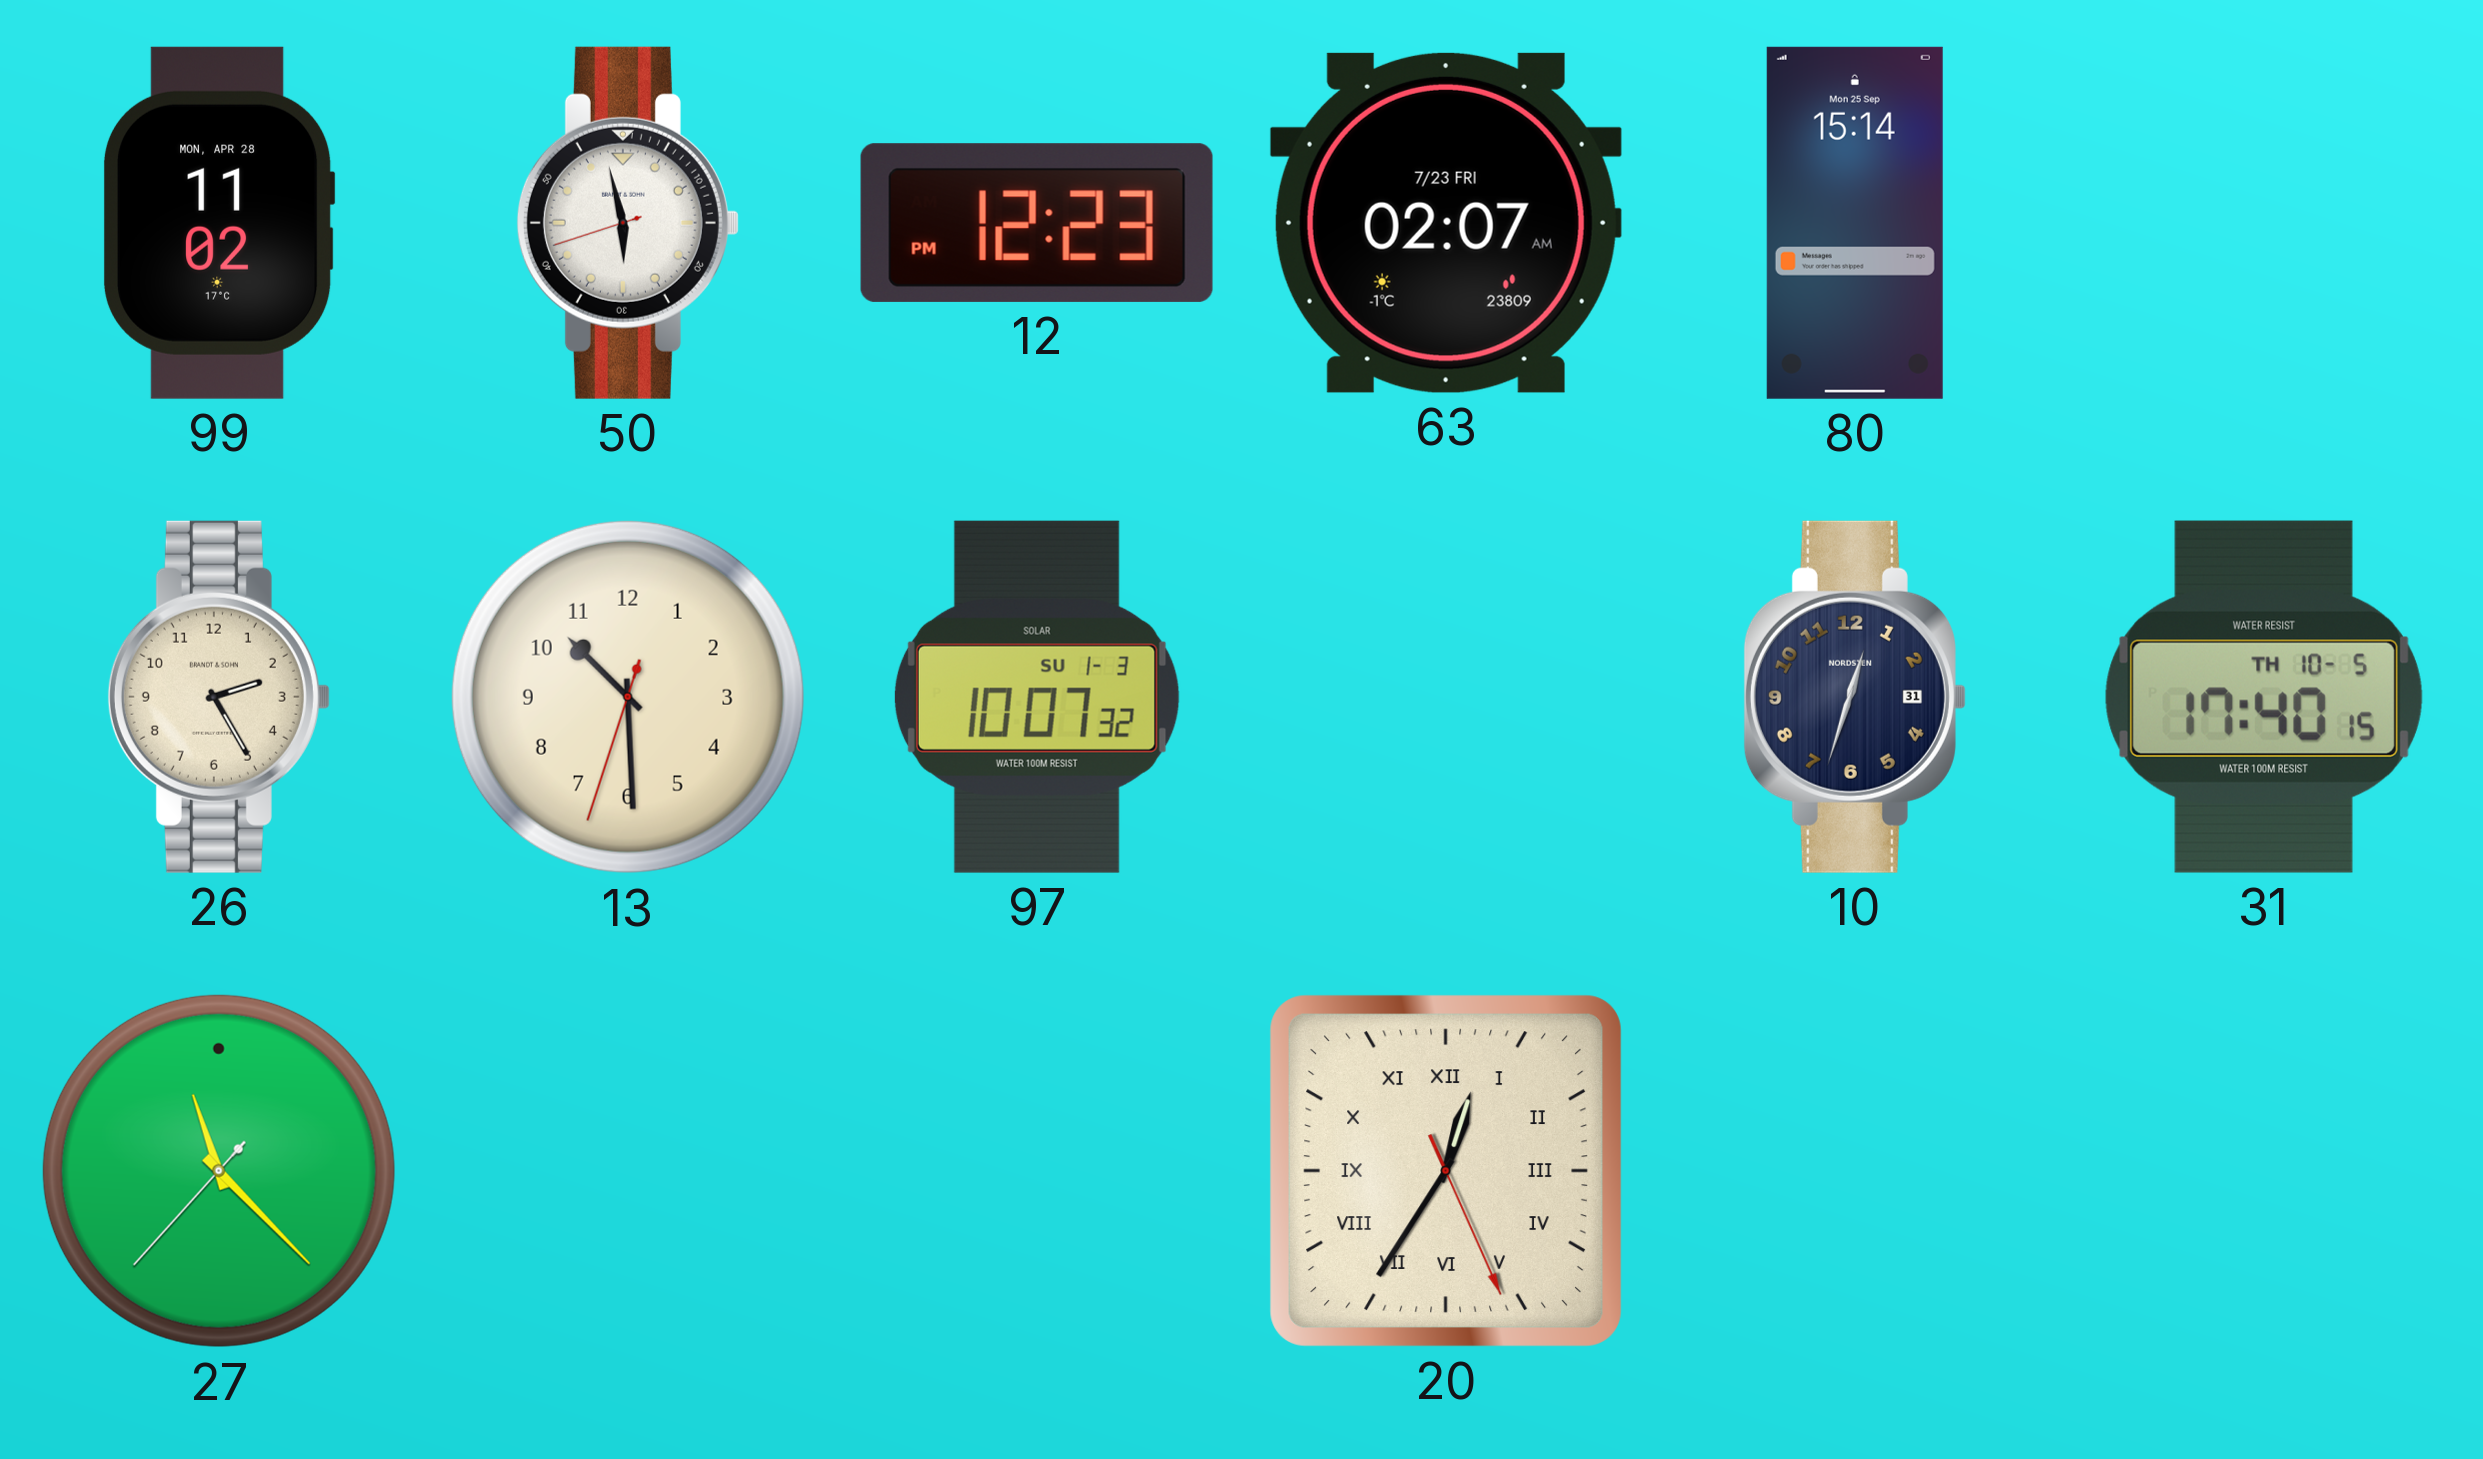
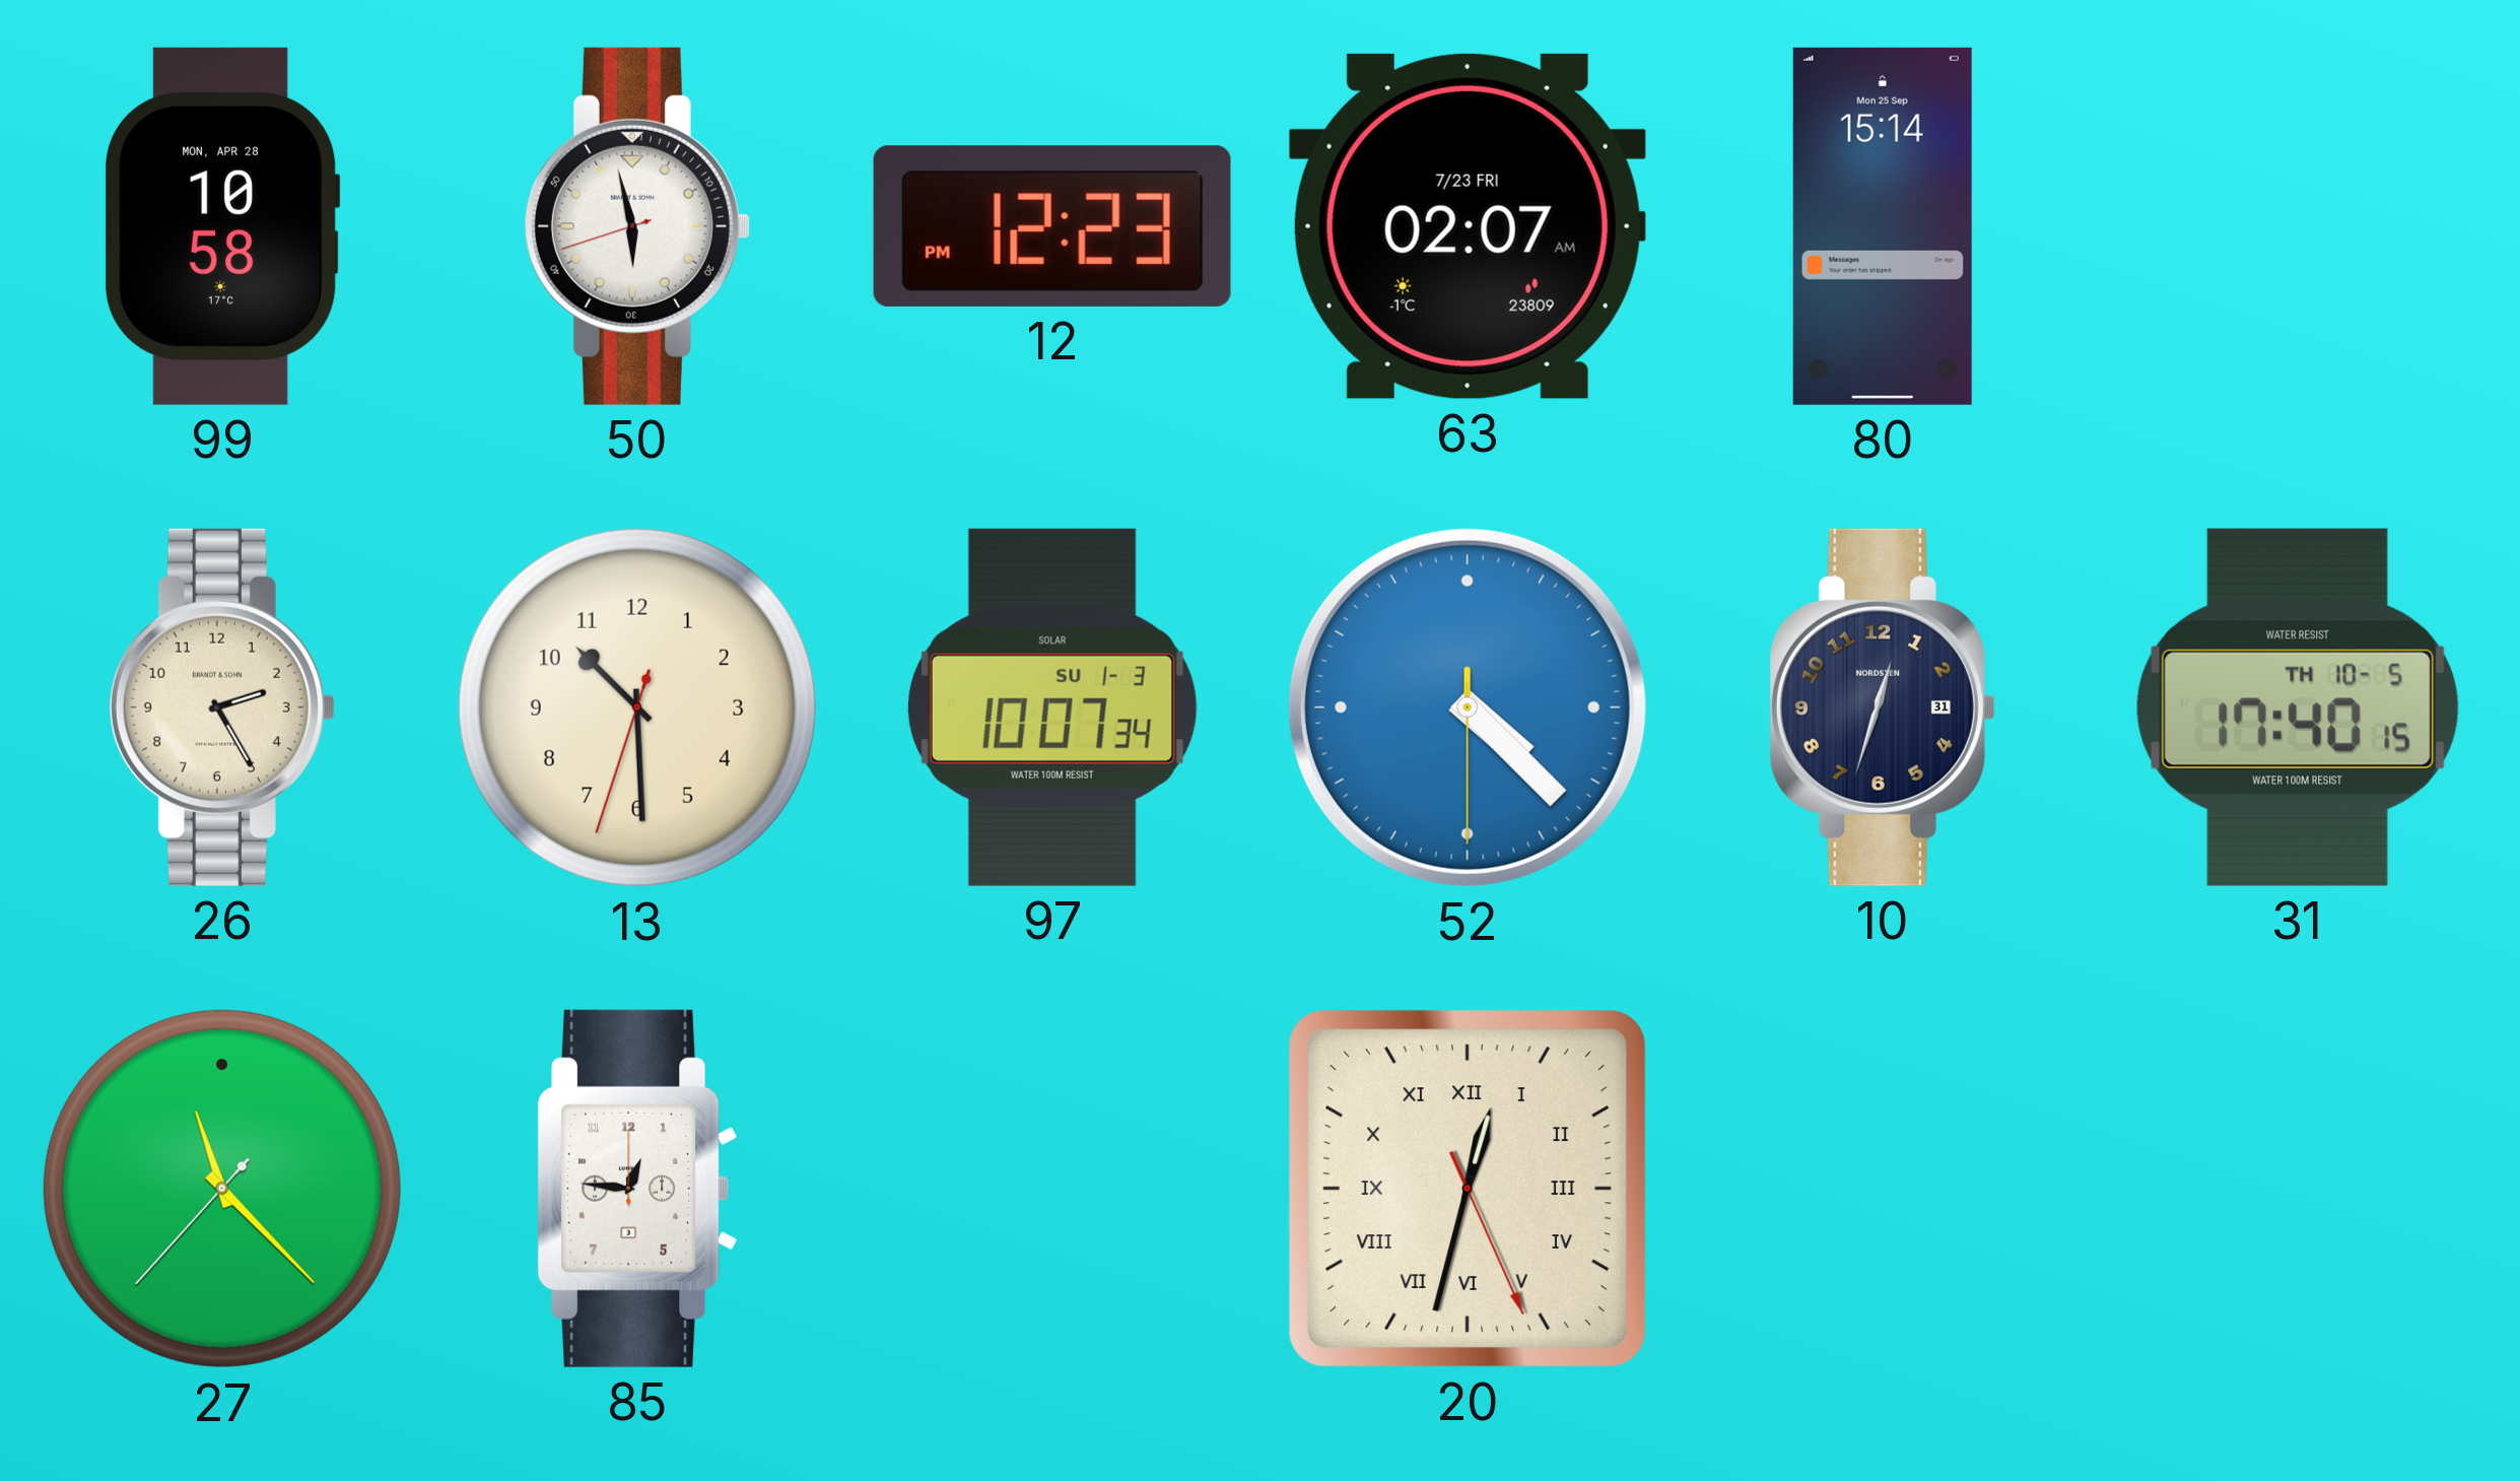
99: 11:02 -> 10:58 (222, 226)
97: 10:07:32 -> 10:07:34 (1052, 708)
52: none -> 4:22 (1468, 708)
85: none -> 12:46 (637, 1189)
20: 12:35 -> 12:32 (1468, 1189)
